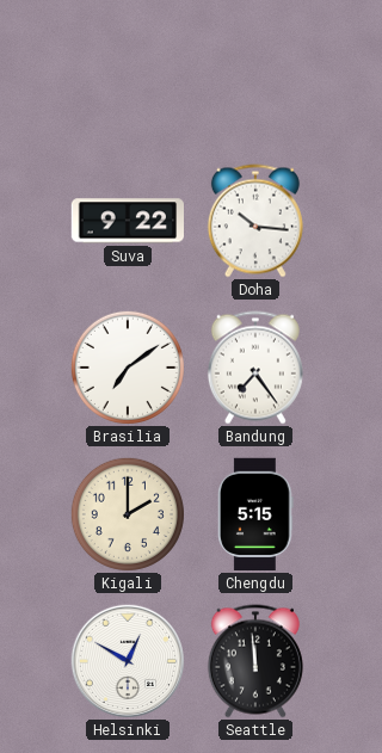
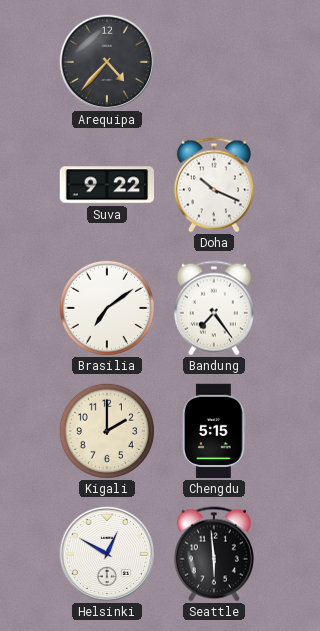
Arequipa: none -> 4:37 (106, 61)
Doha: 10:16 -> 10:19 (214, 185)
Seattle: 11:59 -> 5:59 (214, 554)
